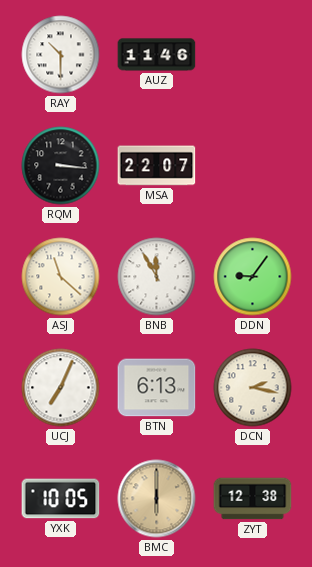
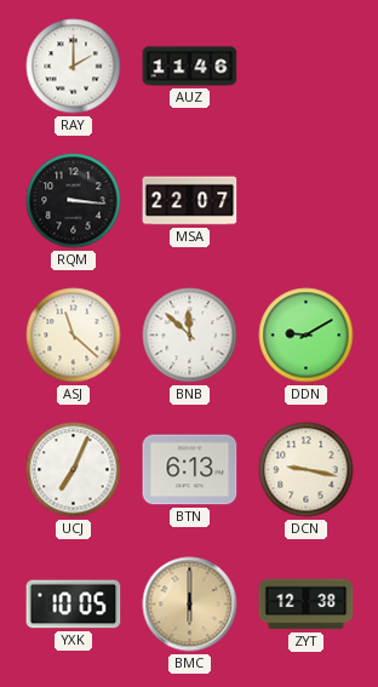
RAY: 10:30 -> 2:00 (74, 67)
BNB: 11:55 -> 11:52 (190, 336)
DDN: 9:06 -> 9:10 (307, 336)
DCN: 2:17 -> 9:17 (307, 470)
